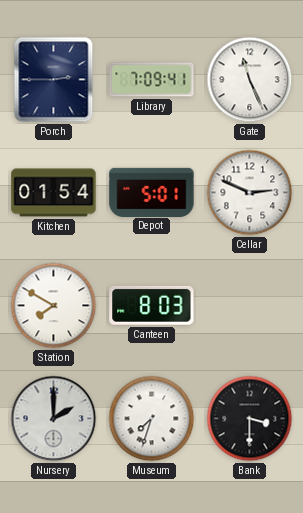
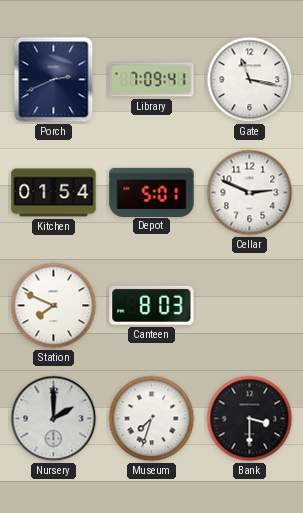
Porch: 2:45 -> 2:41 (54, 80)
Gate: 11:26 -> 11:17 (250, 80)
Station: 7:50 -> 7:49 (54, 306)
